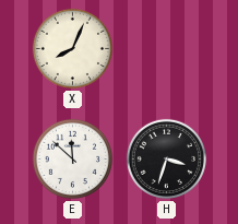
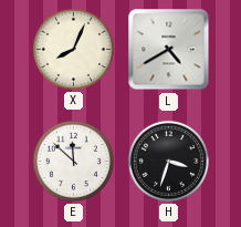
L: none -> 4:40 (169, 50)
